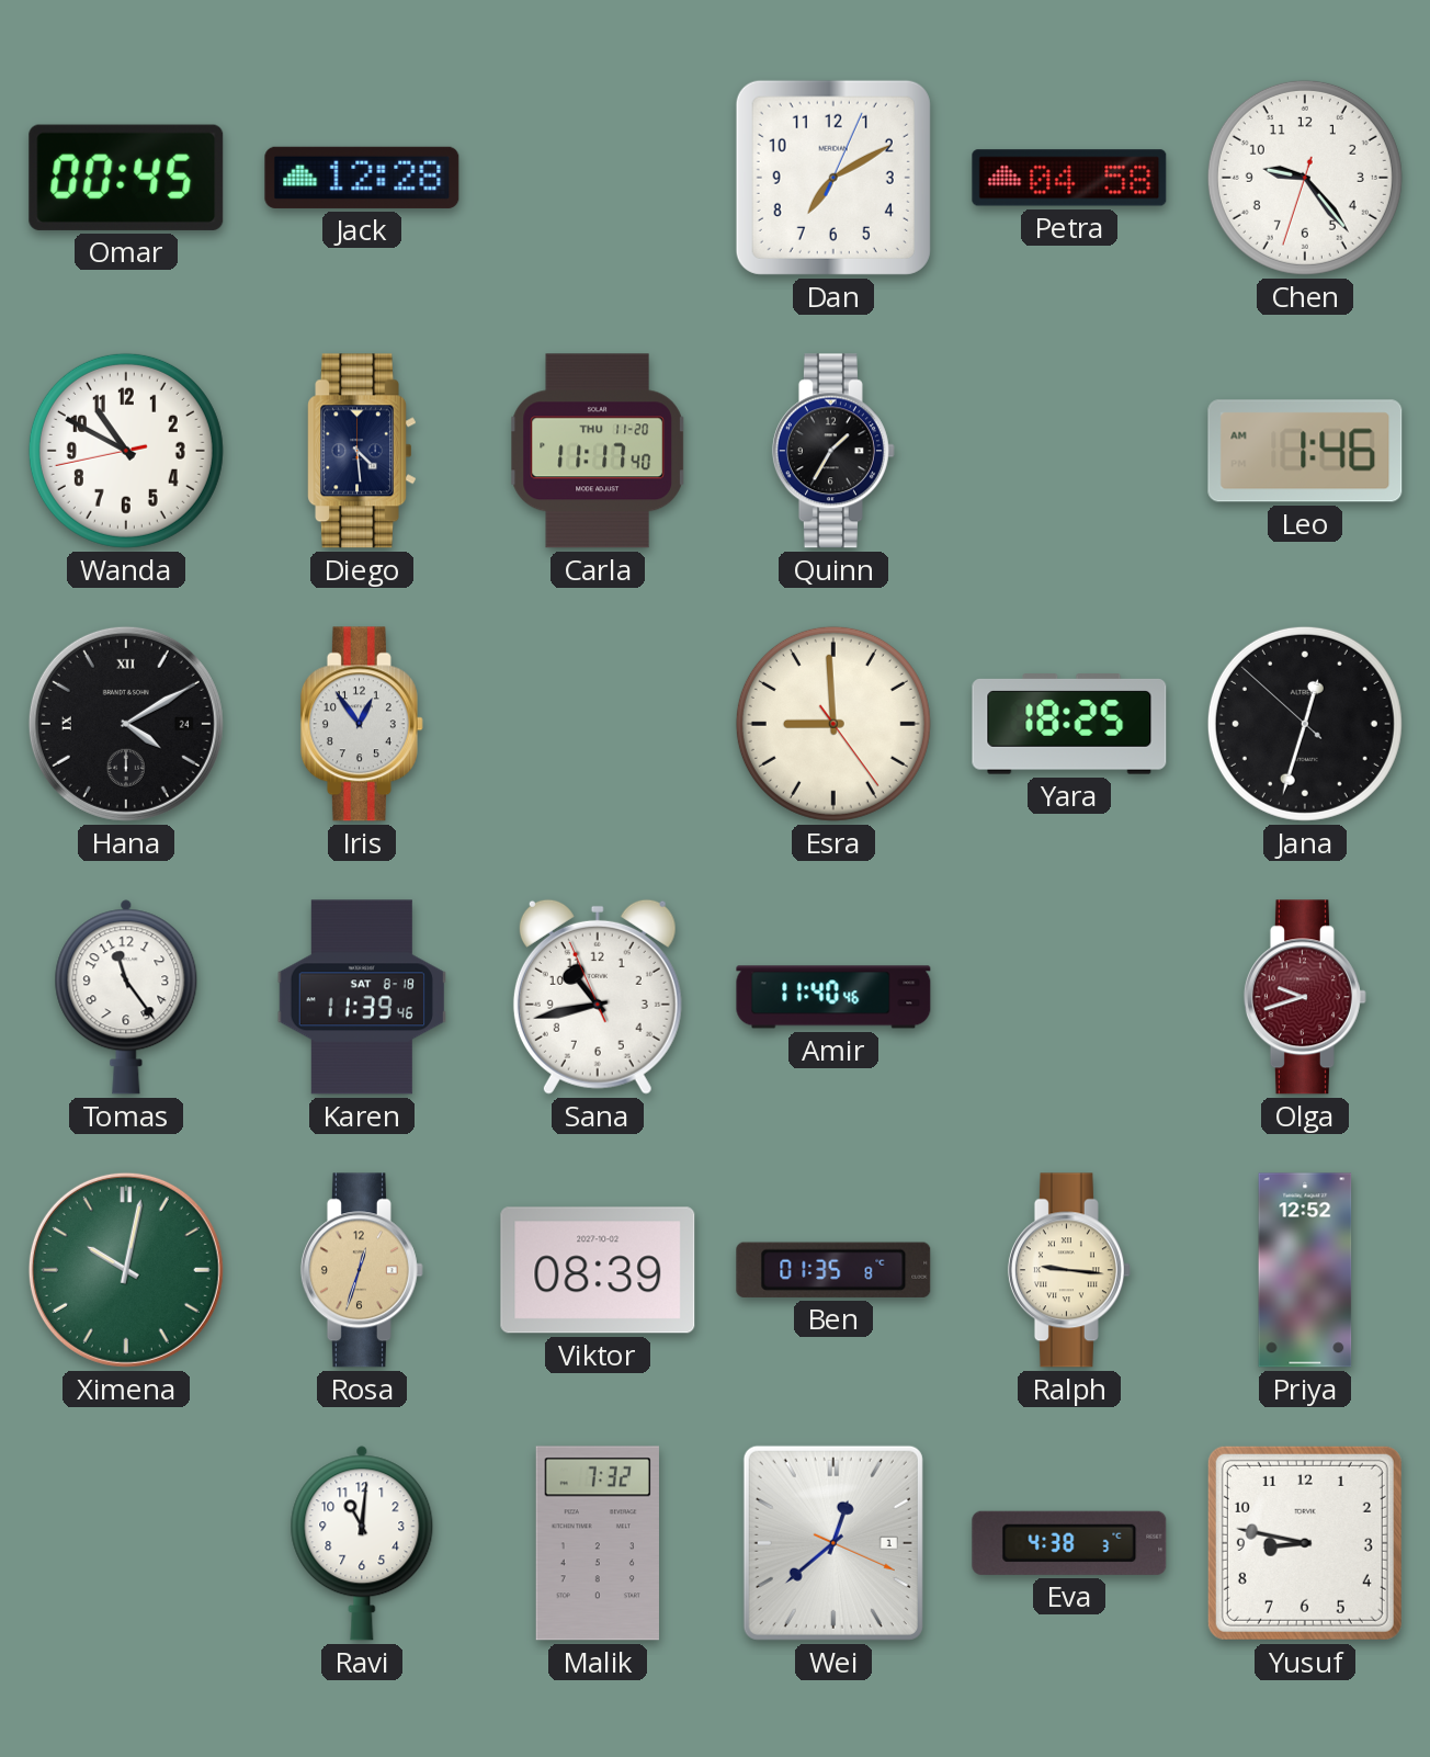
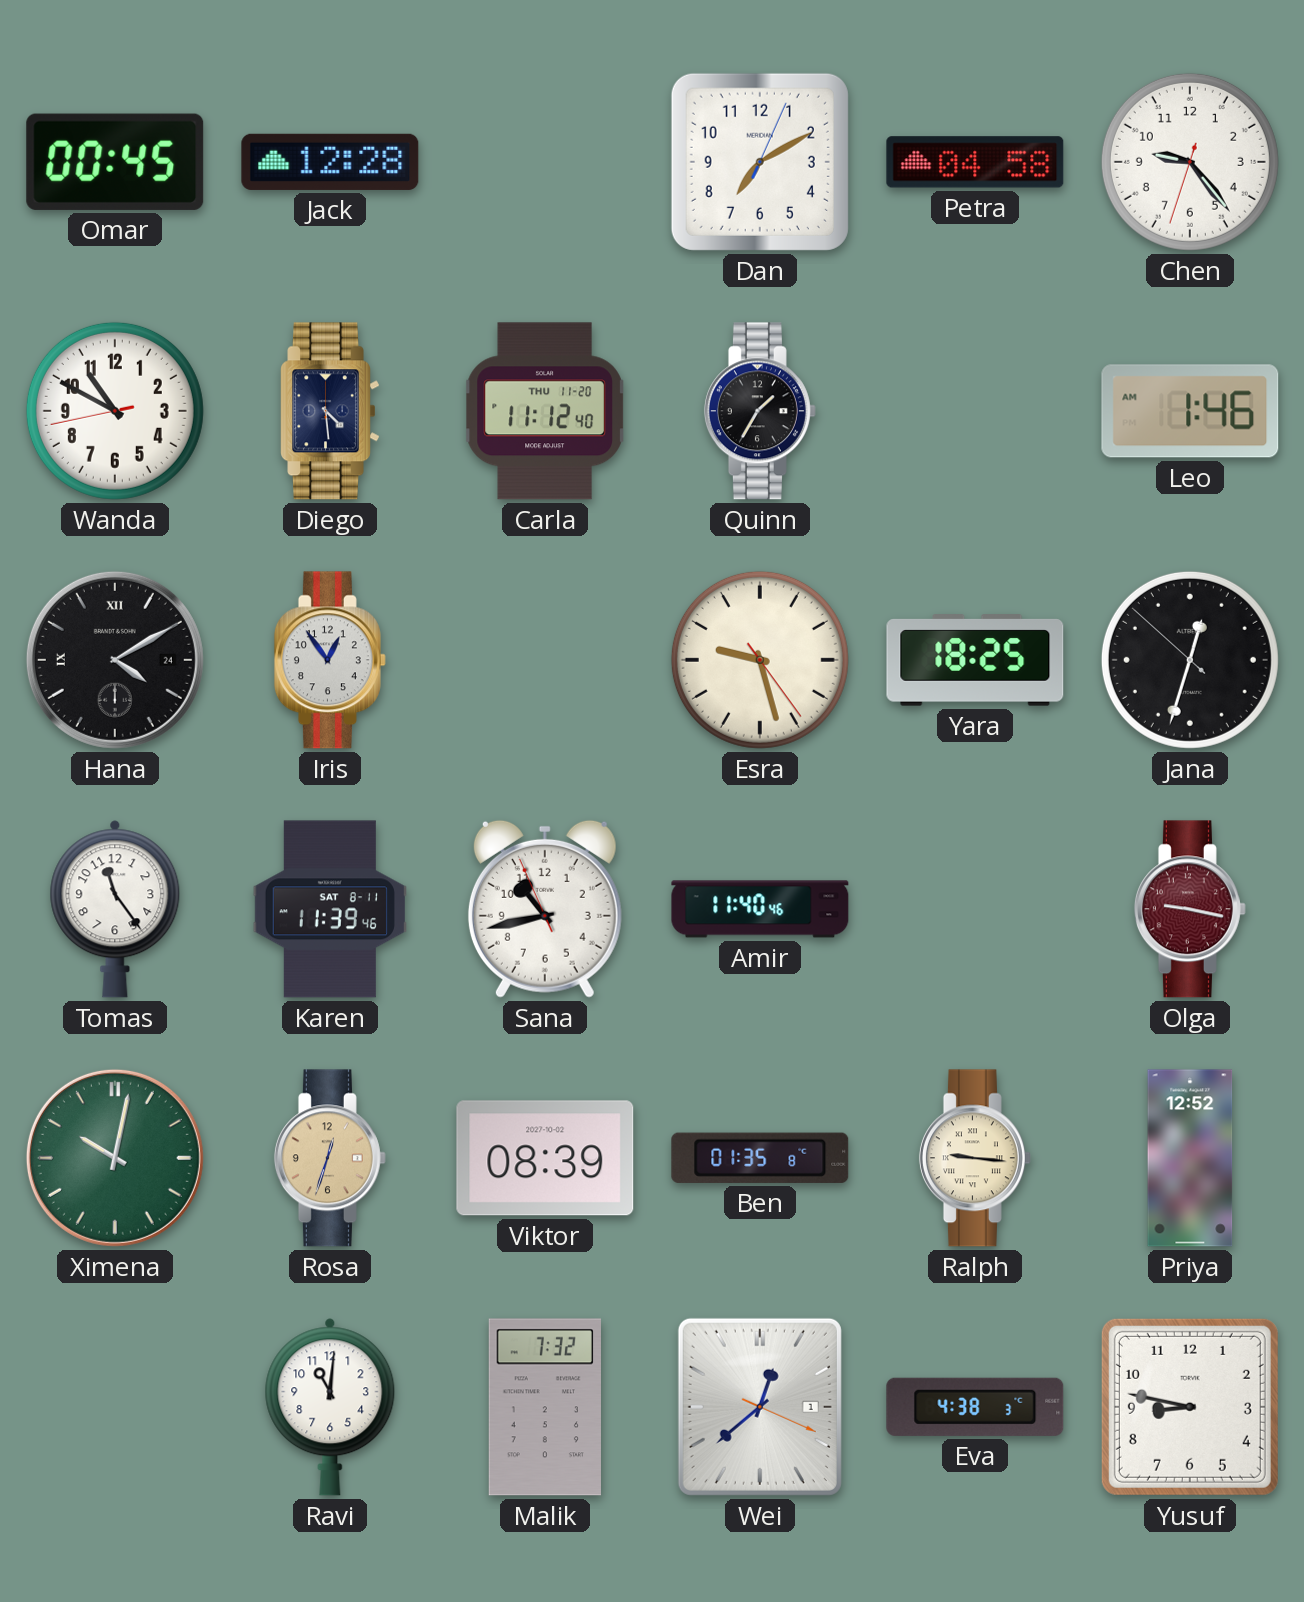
Carla: 11:17 -> 11:12 (545, 411)
Esra: 8:59 -> 9:27 (760, 660)
Karen date: SAT 8-18 -> SAT 8-11 (329, 909)
Olga: 9:42 -> 9:17 (1190, 909)
